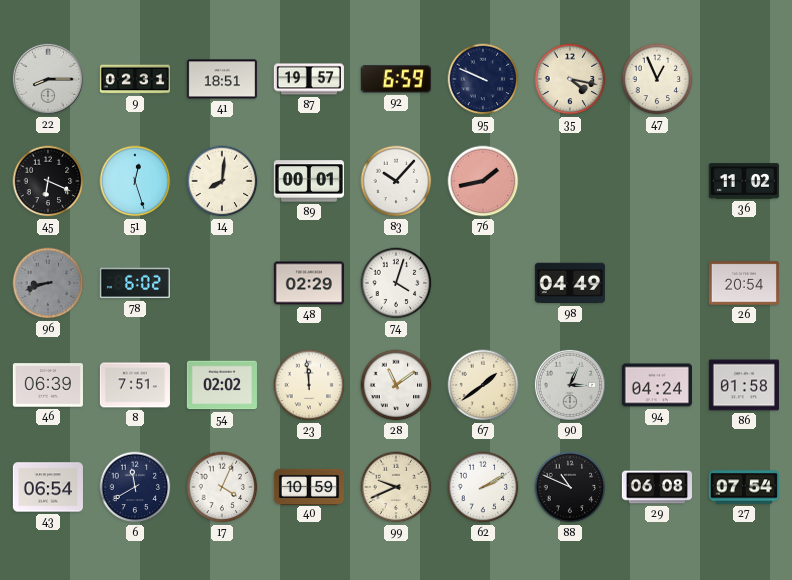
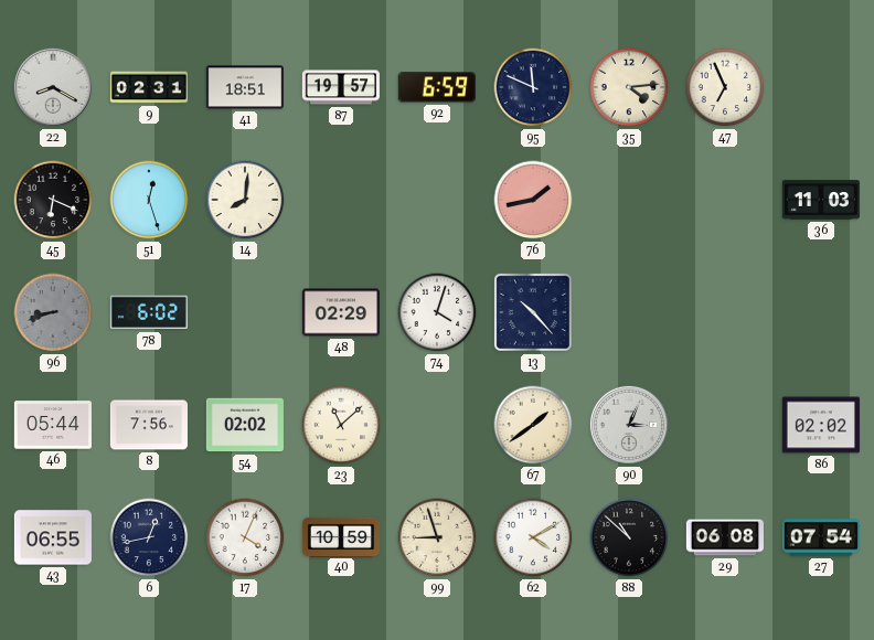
22: 8:15 -> 8:20 (53, 87)
95: 9:49 -> 11:49 (533, 87)
35: 4:17 -> 4:14 (629, 87)
47: 12:56 -> 6:56 (725, 87)
89: 00:01 -> none (309, 181)
83: 10:07 -> none (396, 181)
36: 11:02 -> 11:03 (821, 200)
13: none -> 10:23 (533, 312)
98: 04:49 -> none (570, 283)
26: 20:54 -> none (744, 283)
46: 06:39 -> 05:44 (53, 425)
8: 7:51 -> 7:56 (149, 425)
23: 11:59 -> 11:08 (341, 425)
28: 11:09 -> none (396, 385)
94: 04:24 -> none (657, 385)
86: 01:58 -> 02:02 (821, 425)
43: 06:54 -> 06:55 (53, 537)
6: 11:40 -> 12:43 (149, 537)
99: 9:41 -> 8:57 (437, 537)
62: 2:10 -> 4:10 (533, 537)
88: 10:49 -> 10:52 (629, 537)
